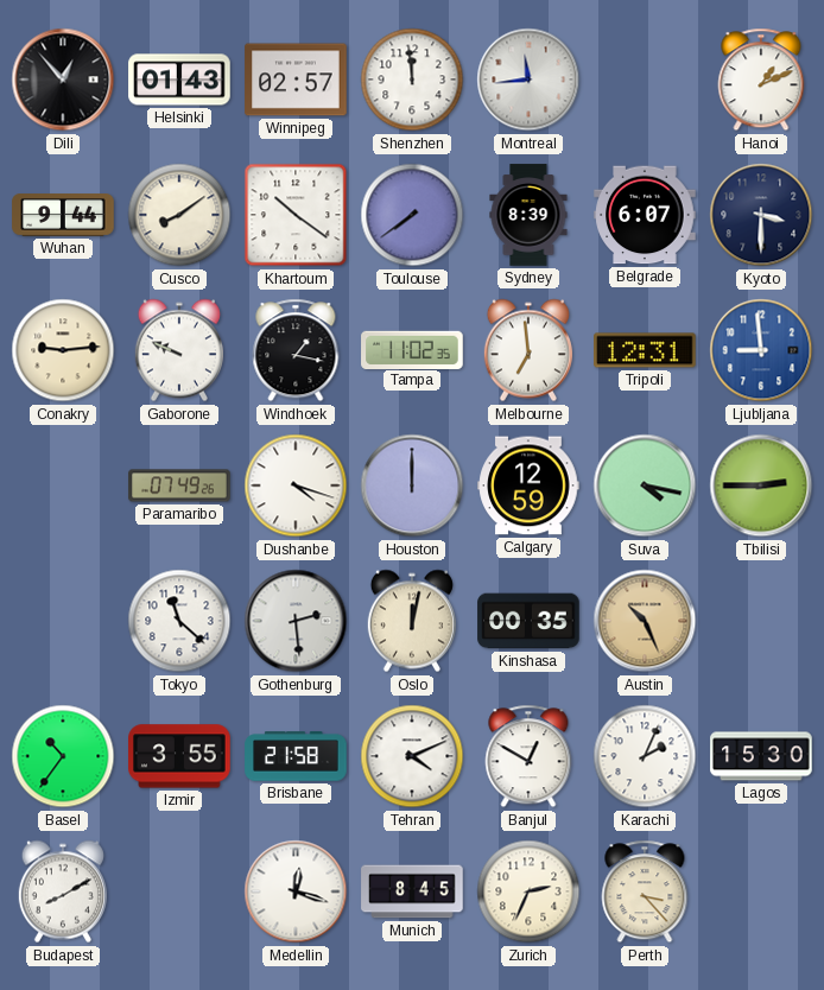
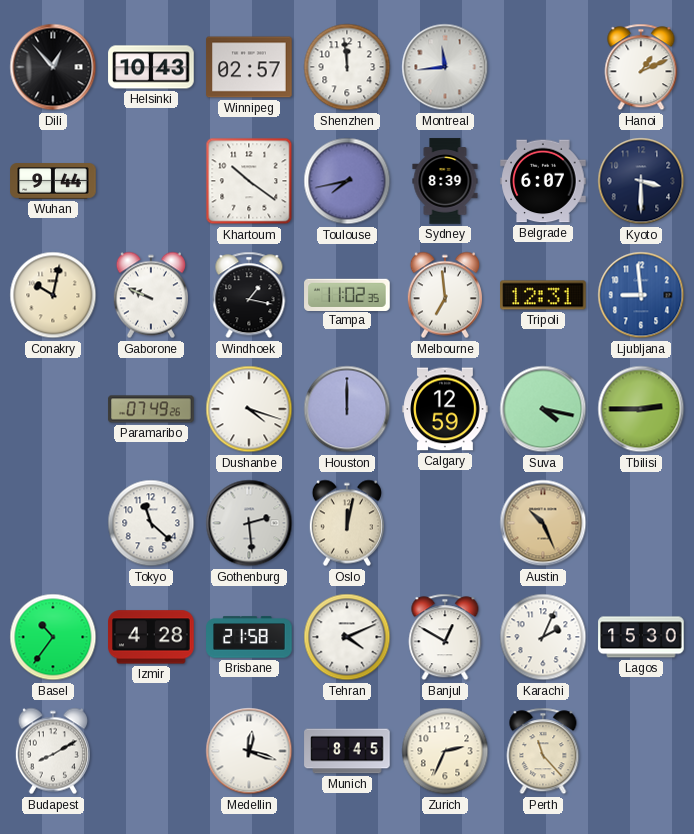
Helsinki: 01:43 -> 10:43 (151, 67)
Cusco: 8:09 -> none (179, 215)
Toulouse: 7:39 -> 7:43 (347, 181)
Conakry: 9:14 -> 10:02 (53, 295)
Kinshasa: 00:35 -> none (528, 621)
Izmir: 3:55 -> 4:28 (151, 637)
Perth: 3:23 -> 11:23 (543, 751)
